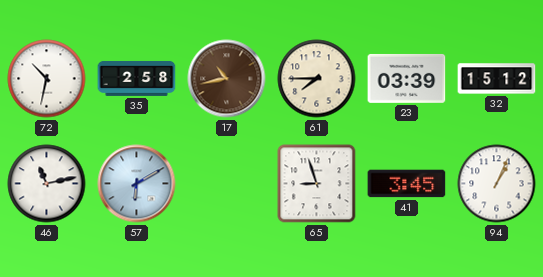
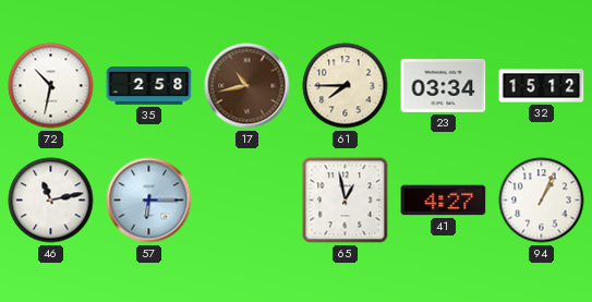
23: 03:39 -> 03:34 (444, 85)
57: 6:10 -> 6:15 (149, 201)
65: 8:57 -> 12:58 (346, 201)
41: 3:45 -> 4:27 (444, 201)
